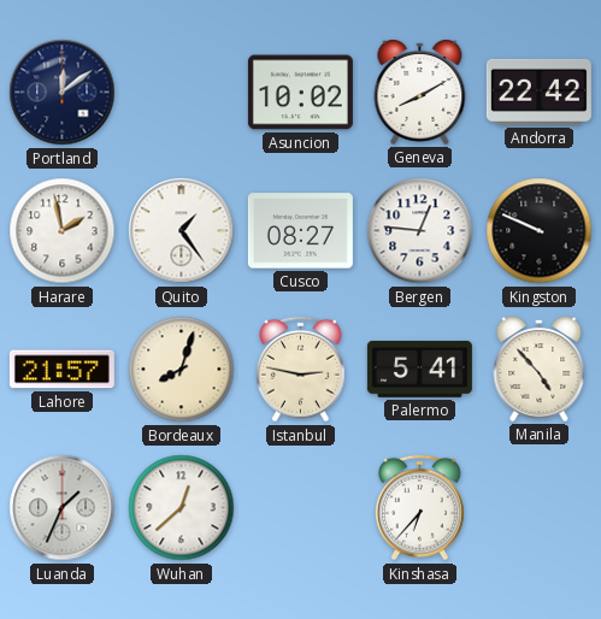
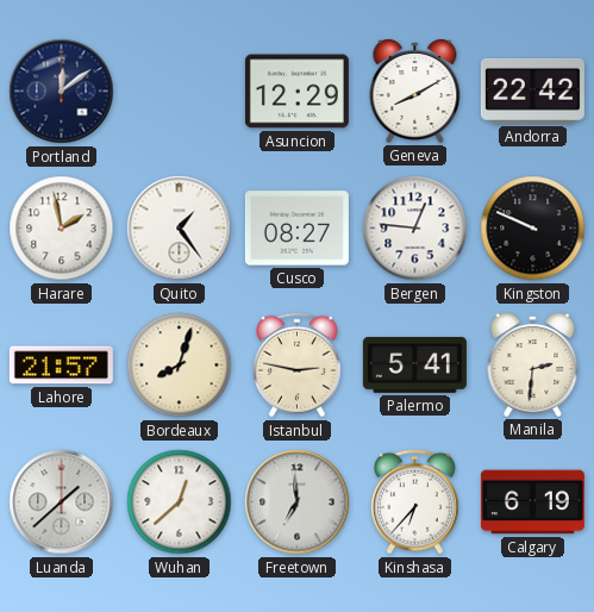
Asuncion: 10:02 -> 12:29 (296, 92)
Manila: 4:53 -> 2:31 (533, 366)
Luanda: 1:34 -> 1:38 (62, 502)
Freetown: none -> 6:59 (298, 502)
Calgary: none -> 6:19 (532, 502)
